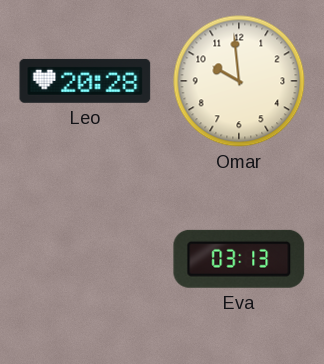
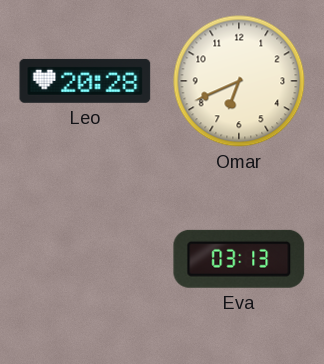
Omar: 9:59 -> 6:41 (239, 81)
